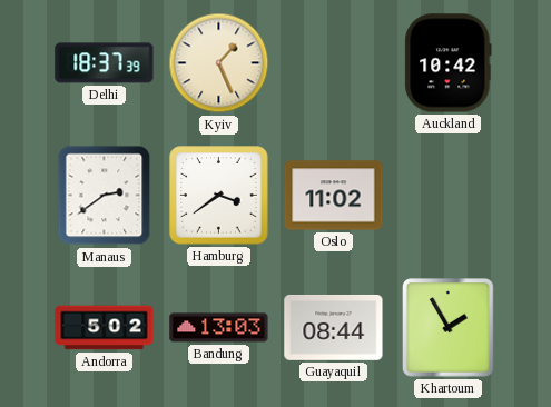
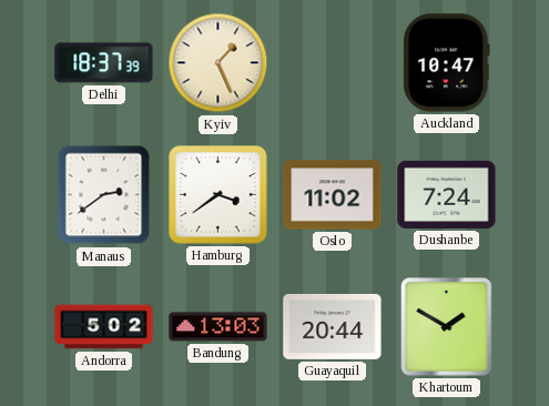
Auckland: 10:42 -> 10:47 (447, 63)
Dushanbe: none -> 7:24 (447, 194)
Guayaquil: 08:44 -> 20:44 (333, 326)
Khartoum: 1:55 -> 1:50 (447, 327)
